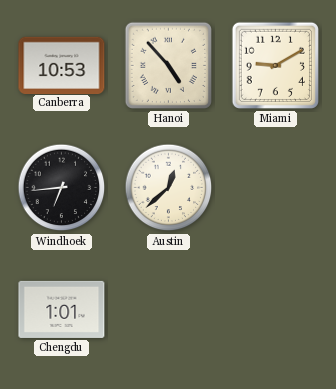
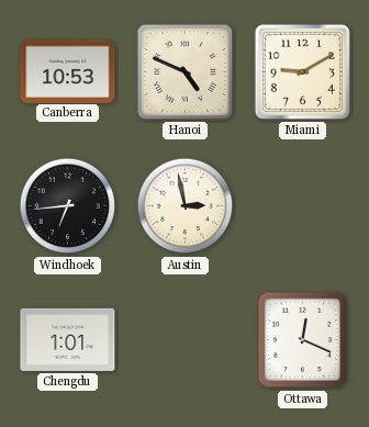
Hanoi: 4:53 -> 4:49 (185, 71)
Austin: 12:38 -> 2:58 (186, 206)
Ottawa: none -> 12:19 (303, 340)
